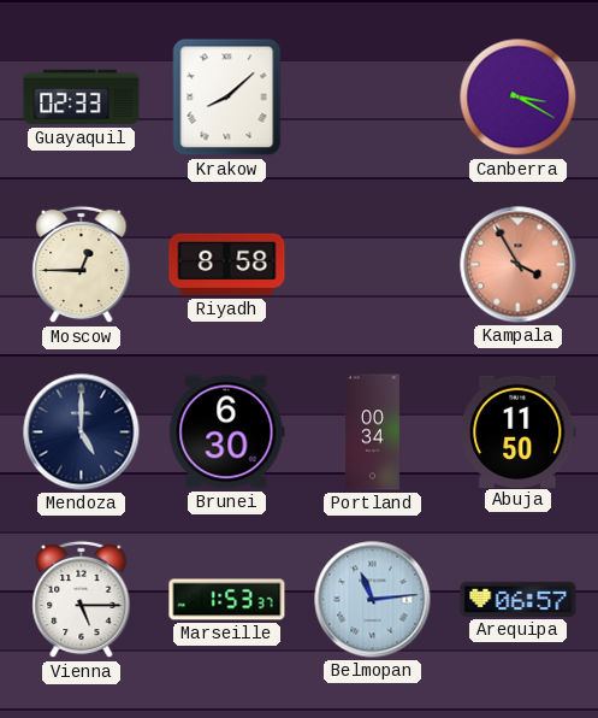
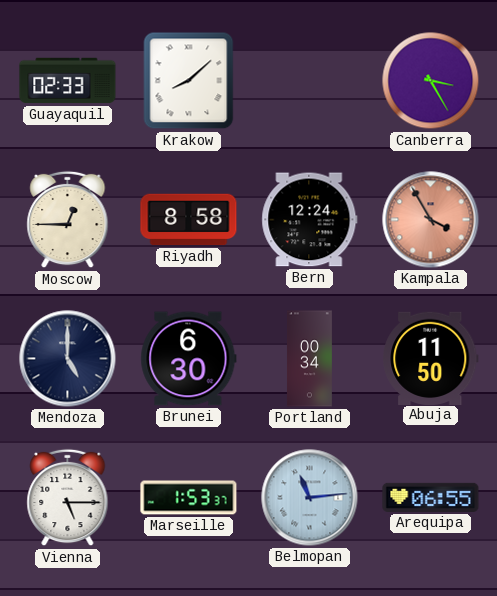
Canberra: 3:20 -> 3:25 (431, 81)
Bern: none -> 12:24 (310, 220)
Arequipa: 06:57 -> 06:55 (431, 497)
